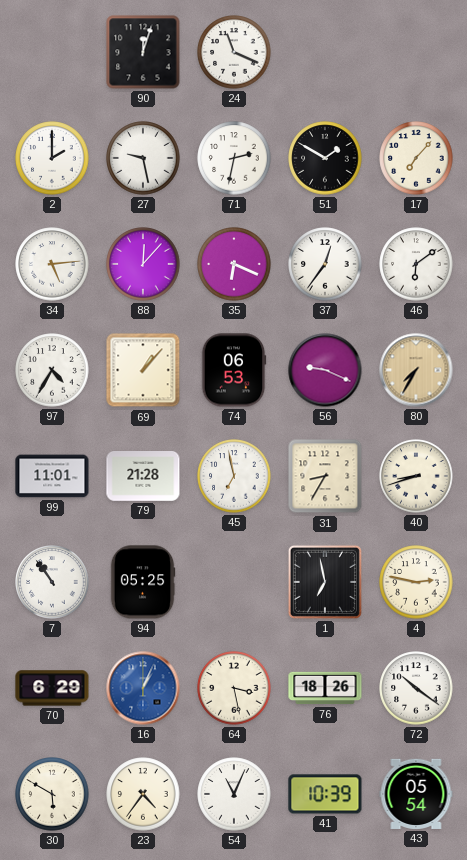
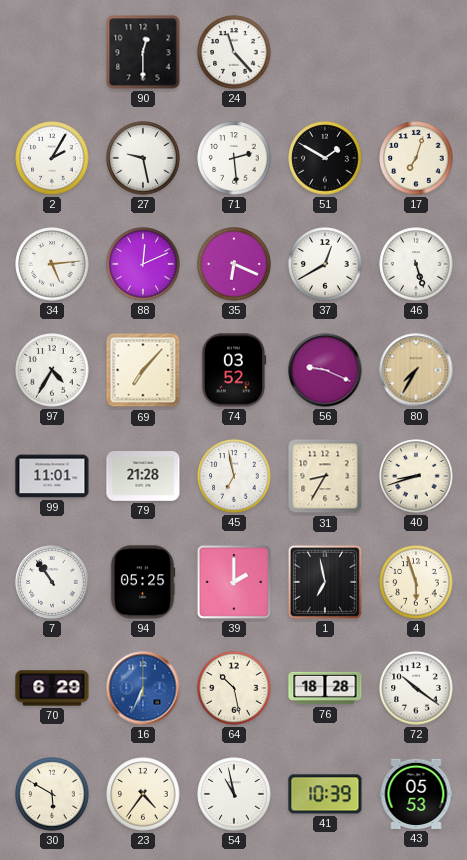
90: 12:03 -> 12:30 (143, 52)
24: 11:19 -> 11:23 (234, 52)
2: 2:00 -> 2:05 (52, 158)
71: 2:32 -> 2:29 (234, 158)
17: 7:07 -> 7:03 (416, 158)
88: 12:07 -> 12:11 (143, 264)
37: 12:36 -> 12:40 (325, 264)
46: 6:09 -> 5:27 (416, 264)
69: 1:07 -> 7:07 (143, 370)
74: 06:53 -> 03:52 (234, 370)
39: none -> 2:00 (234, 582)
4: 2:47 -> 5:57 (416, 582)
16: 1:04 -> 6:34 (143, 688)
64: 3:28 -> 10:28 (234, 688)
76: 18:26 -> 18:28 (325, 688)
54: 11:04 -> 10:58 (234, 794)
43: 05:54 -> 05:53 (416, 794)
